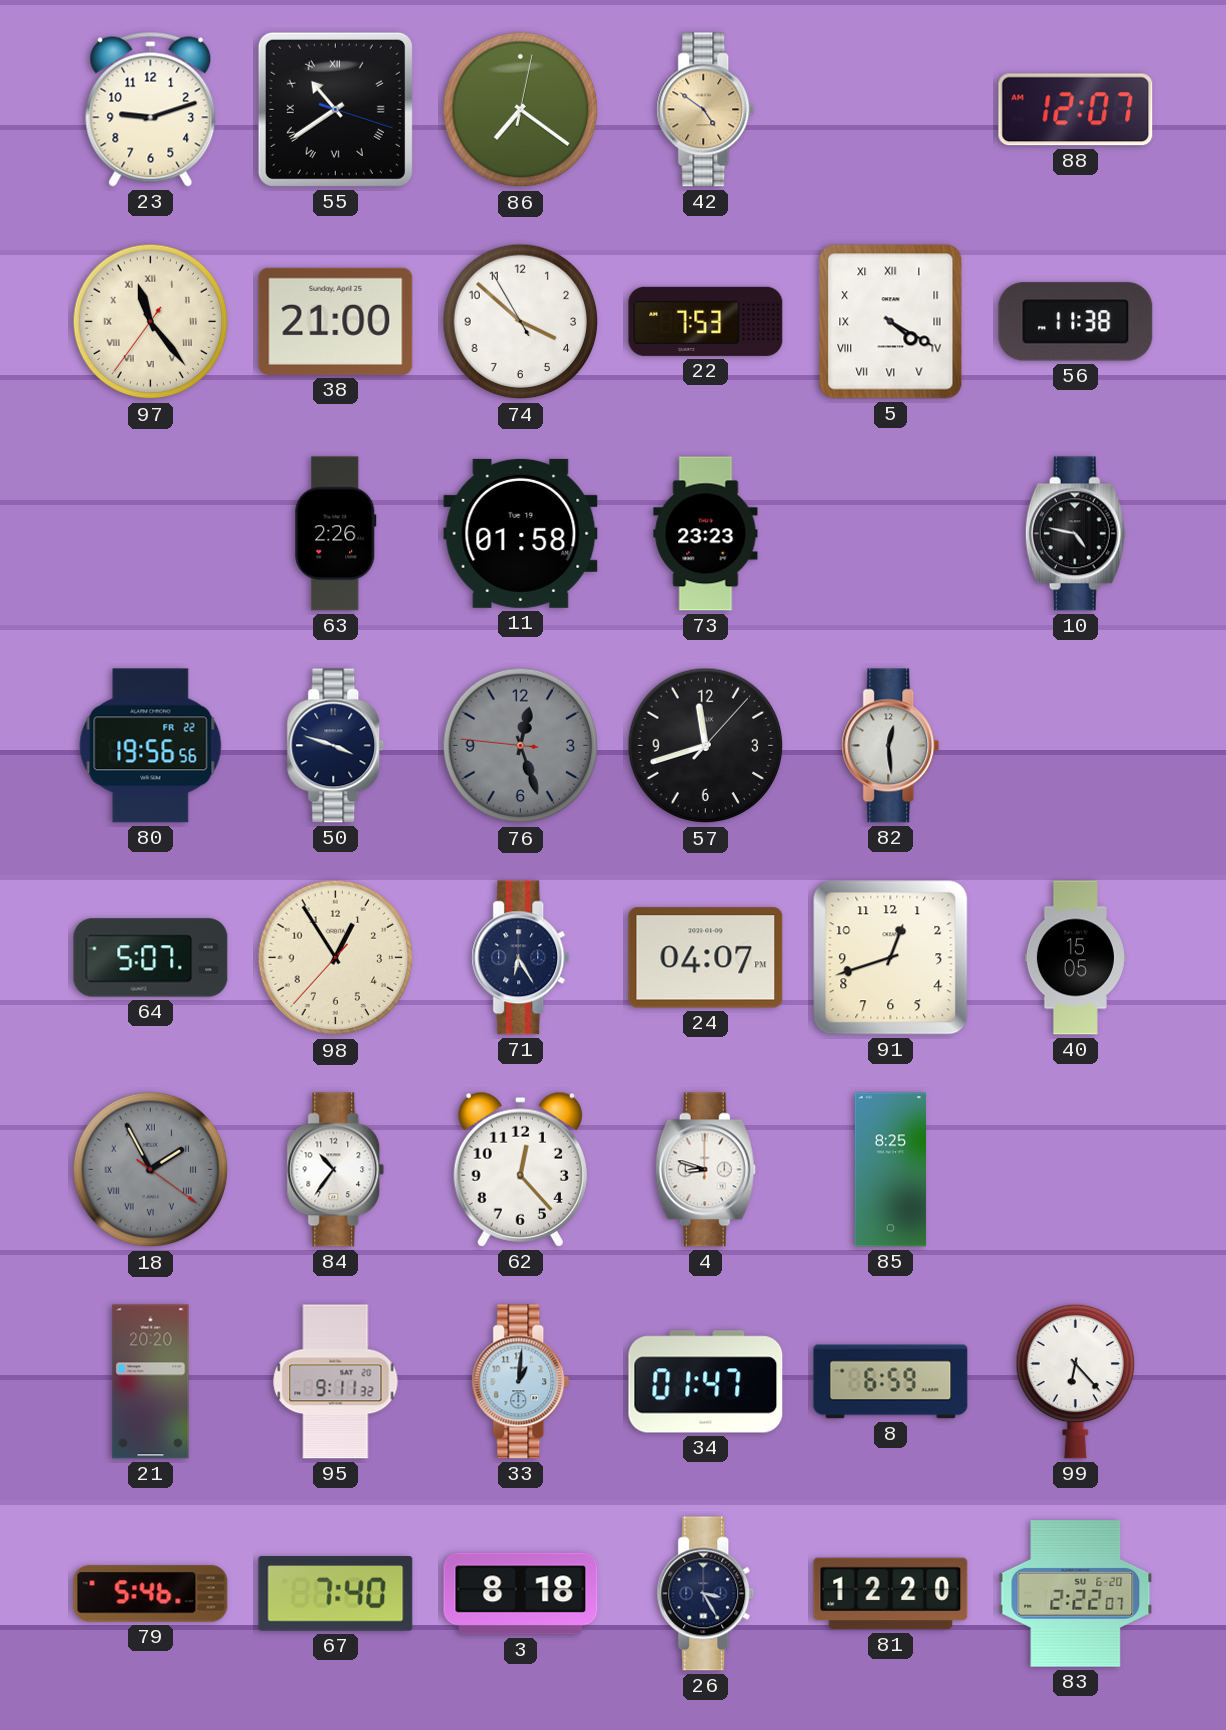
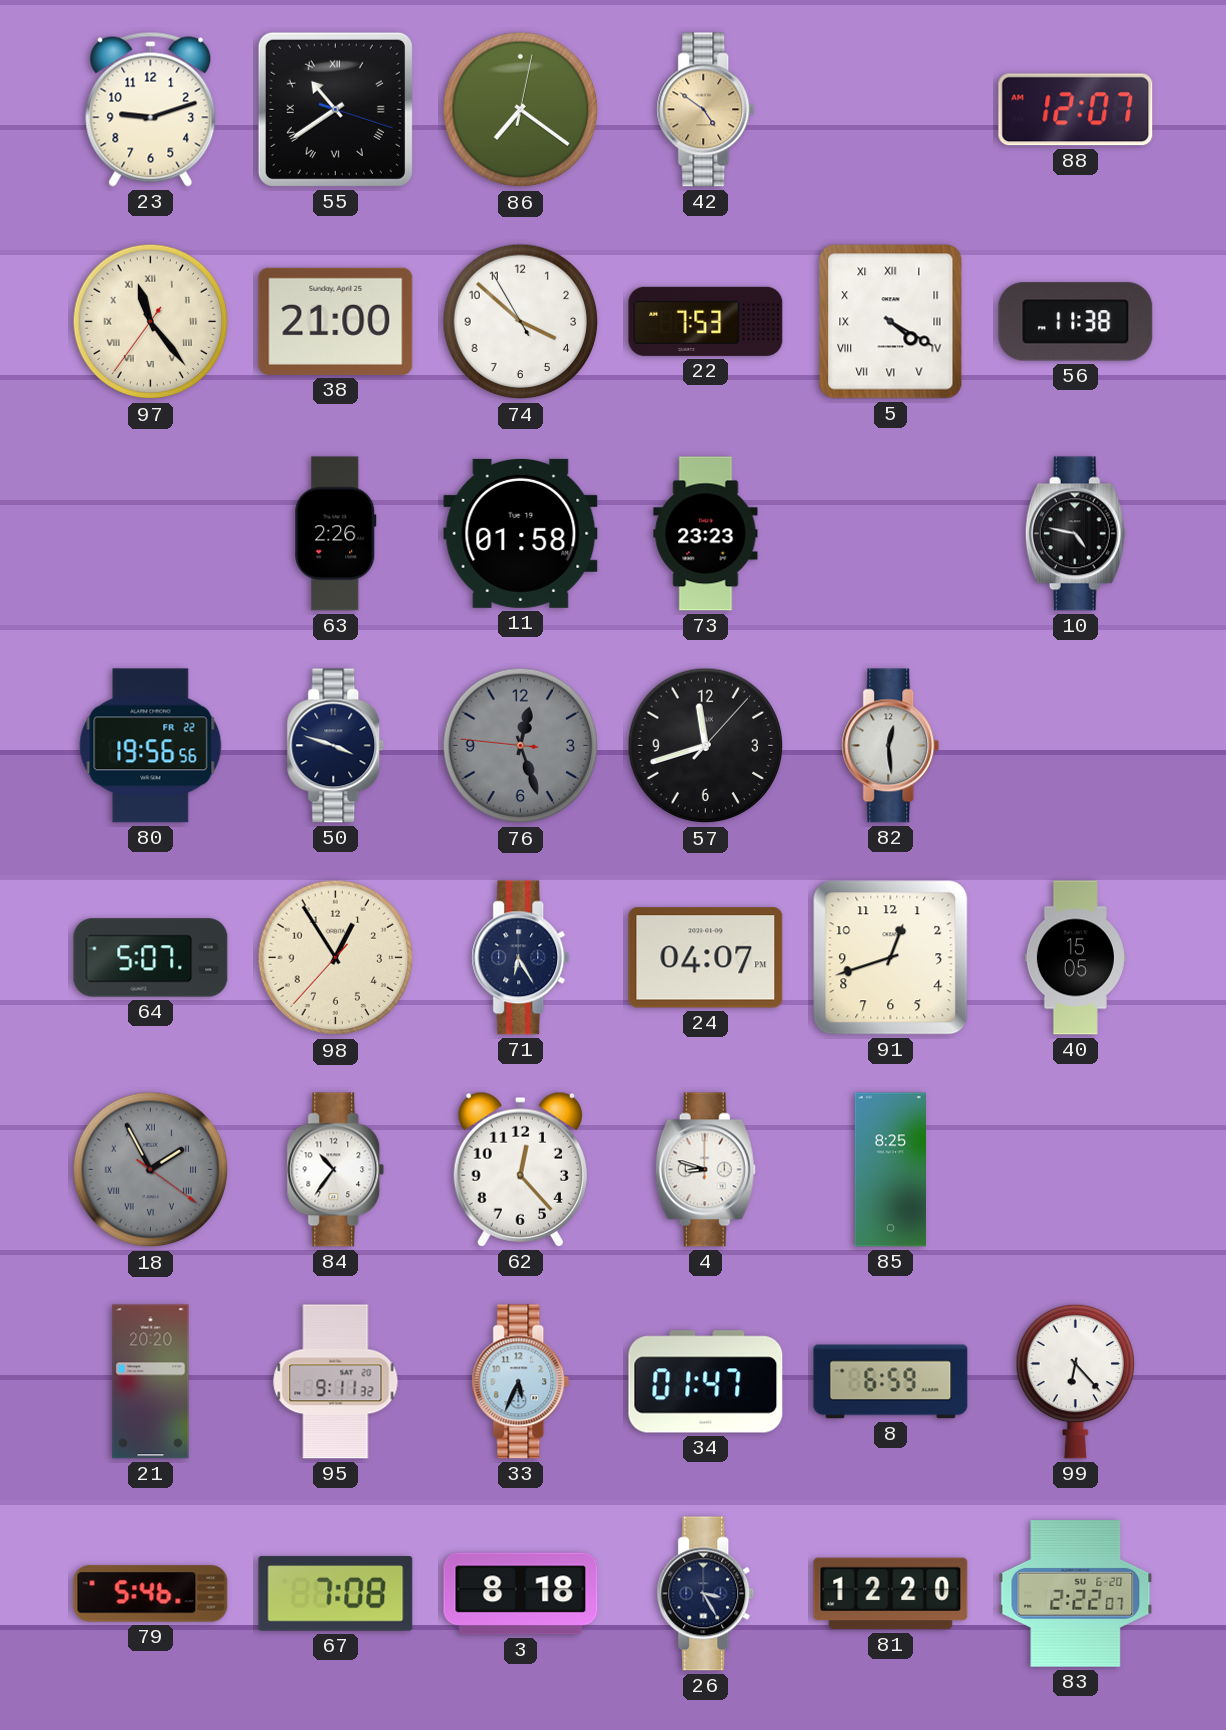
33: 1:01 -> 5:34 (521, 1382)
67: 7:40 -> 7:08 (336, 1594)
